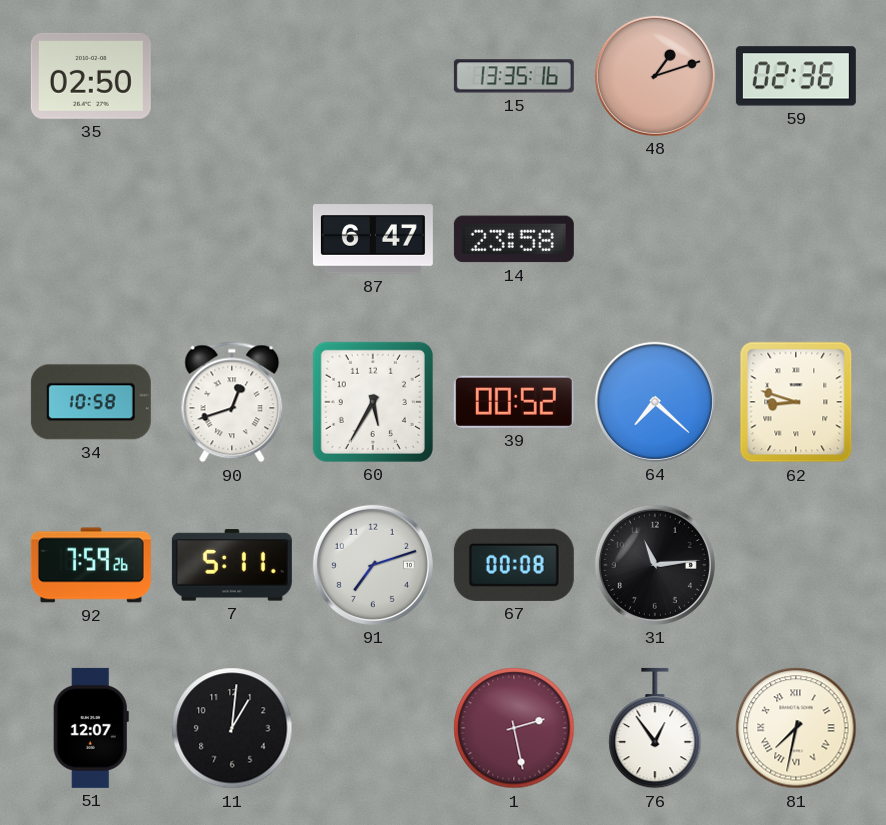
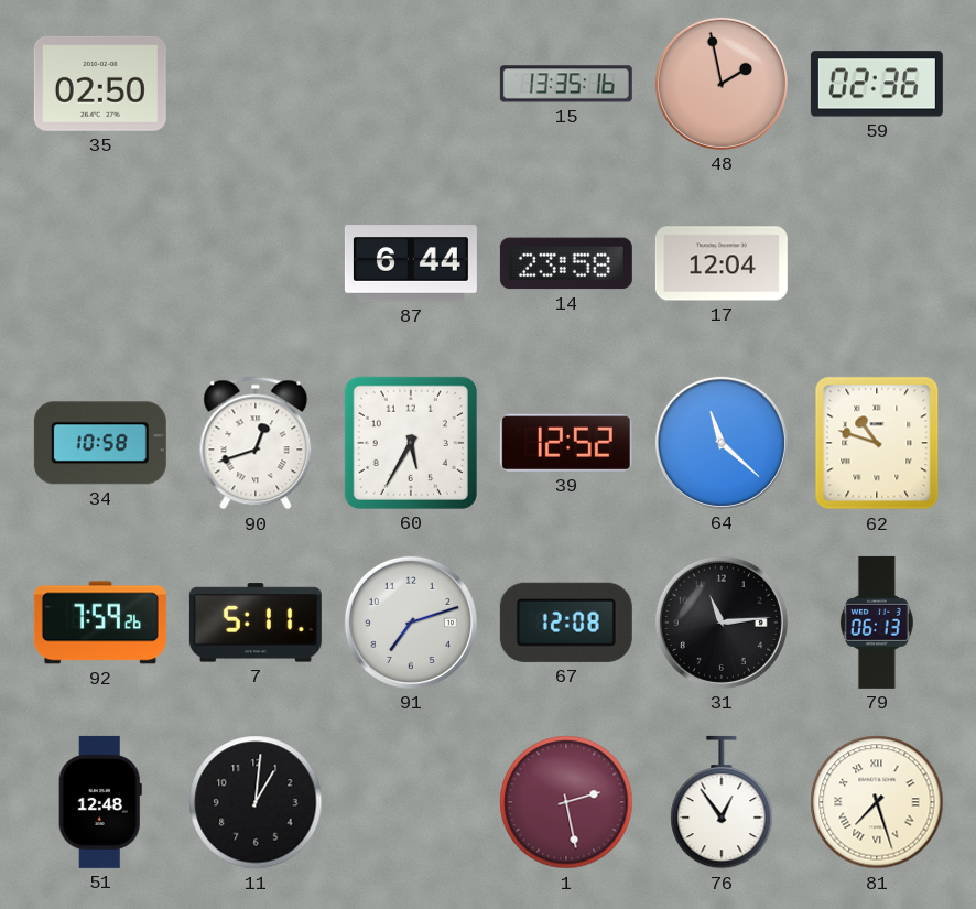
48: 1:12 -> 1:58 (722, 84)
87: 6:47 -> 6:44 (411, 263)
17: none -> 12:04 (722, 263)
39: 00:52 -> 12:52 (566, 443)
64: 7:22 -> 11:22 (722, 443)
62: 8:48 -> 10:48 (877, 443)
67: 00:08 -> 12:08 (566, 623)
79: none -> 06:13 (877, 623)
51: 12:07 -> 12:48 (100, 802)
81: 7:32 -> 7:27 (877, 802)
